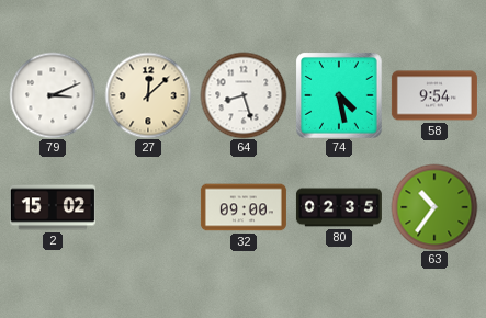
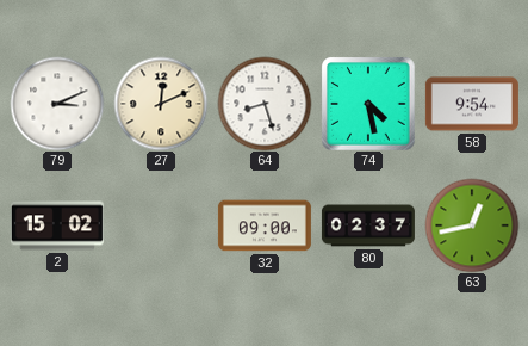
27: 12:08 -> 12:11 (161, 104)
80: 02:35 -> 02:37 (368, 225)
63: 10:36 -> 12:43 (472, 225)
